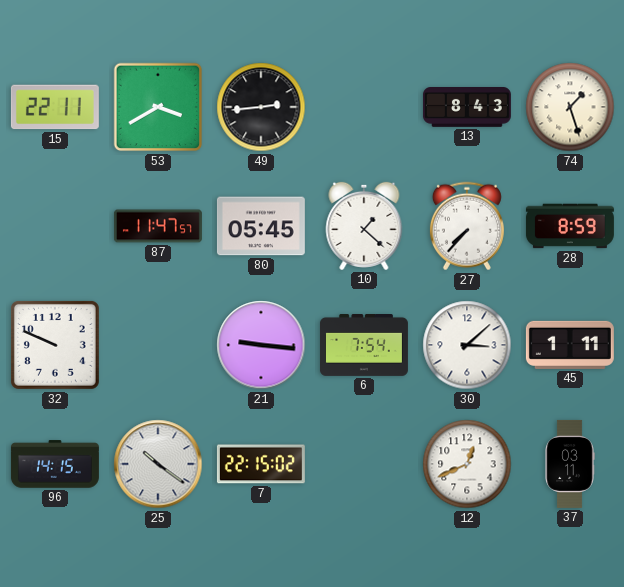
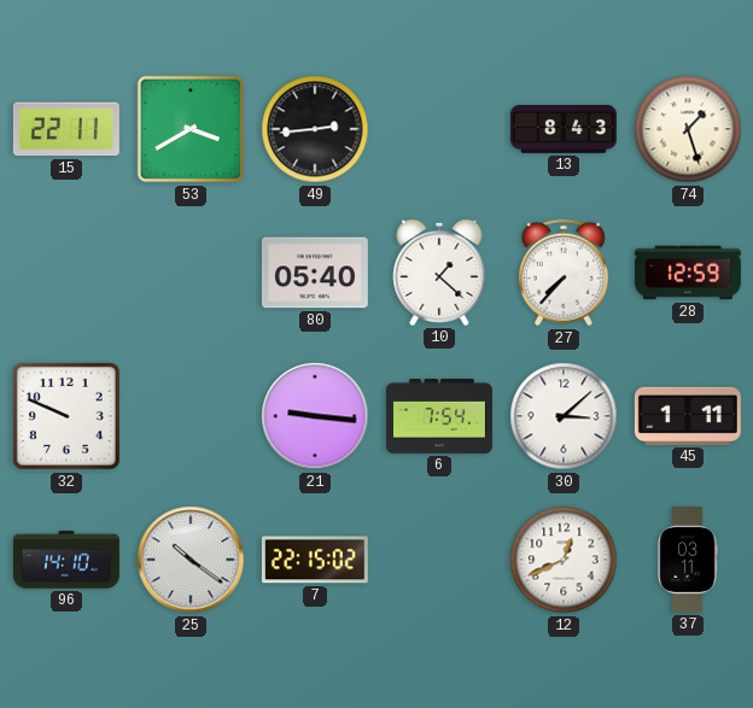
87: 11:47 -> none (158, 226)
80: 05:45 -> 05:40 (315, 273)
28: 8:59 -> 12:59 (688, 273)
96: 14:15 -> 14:10 (66, 560)
